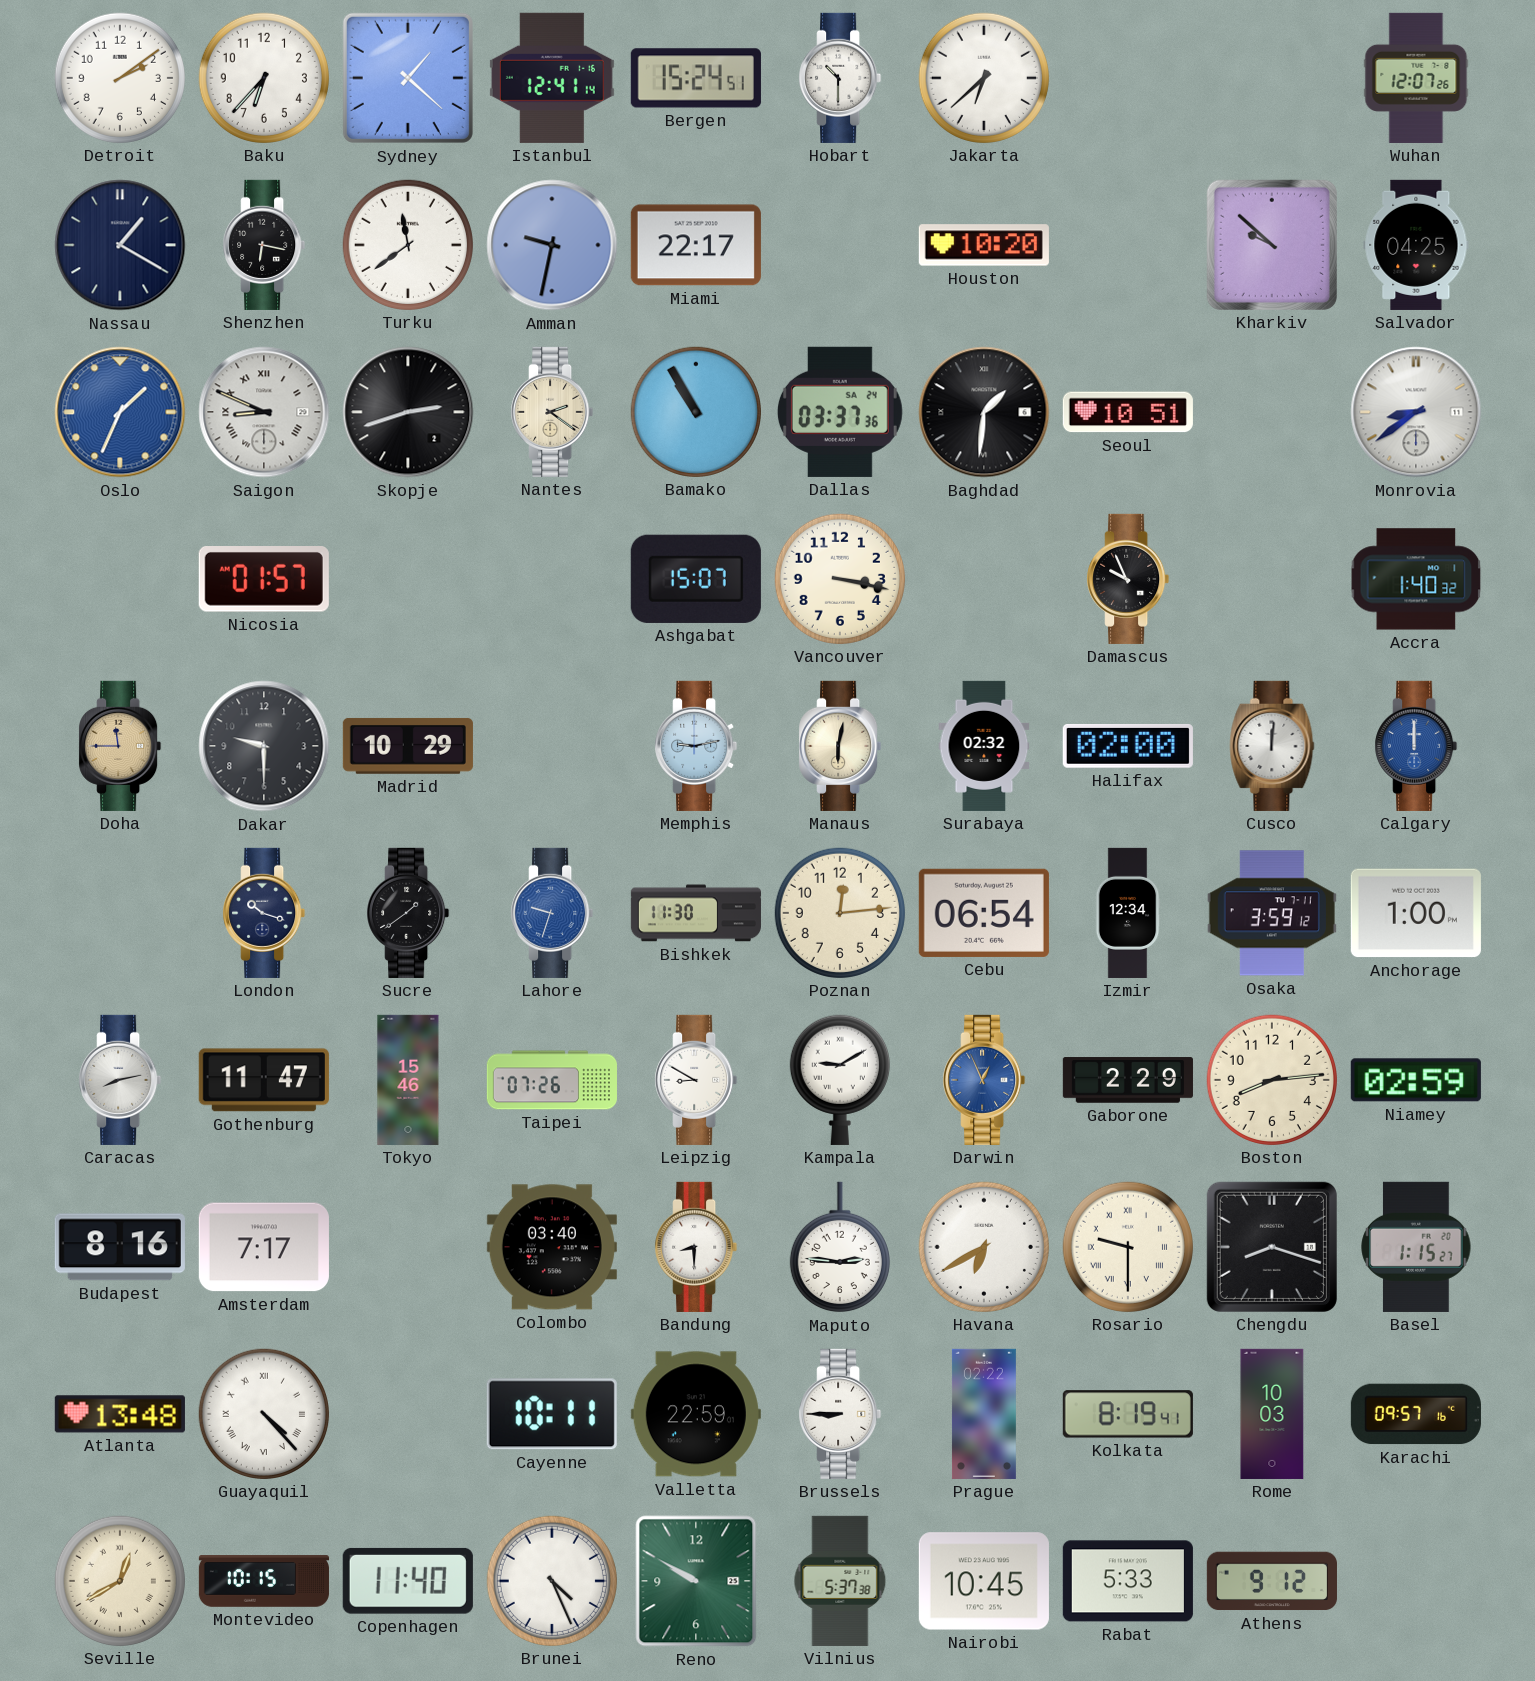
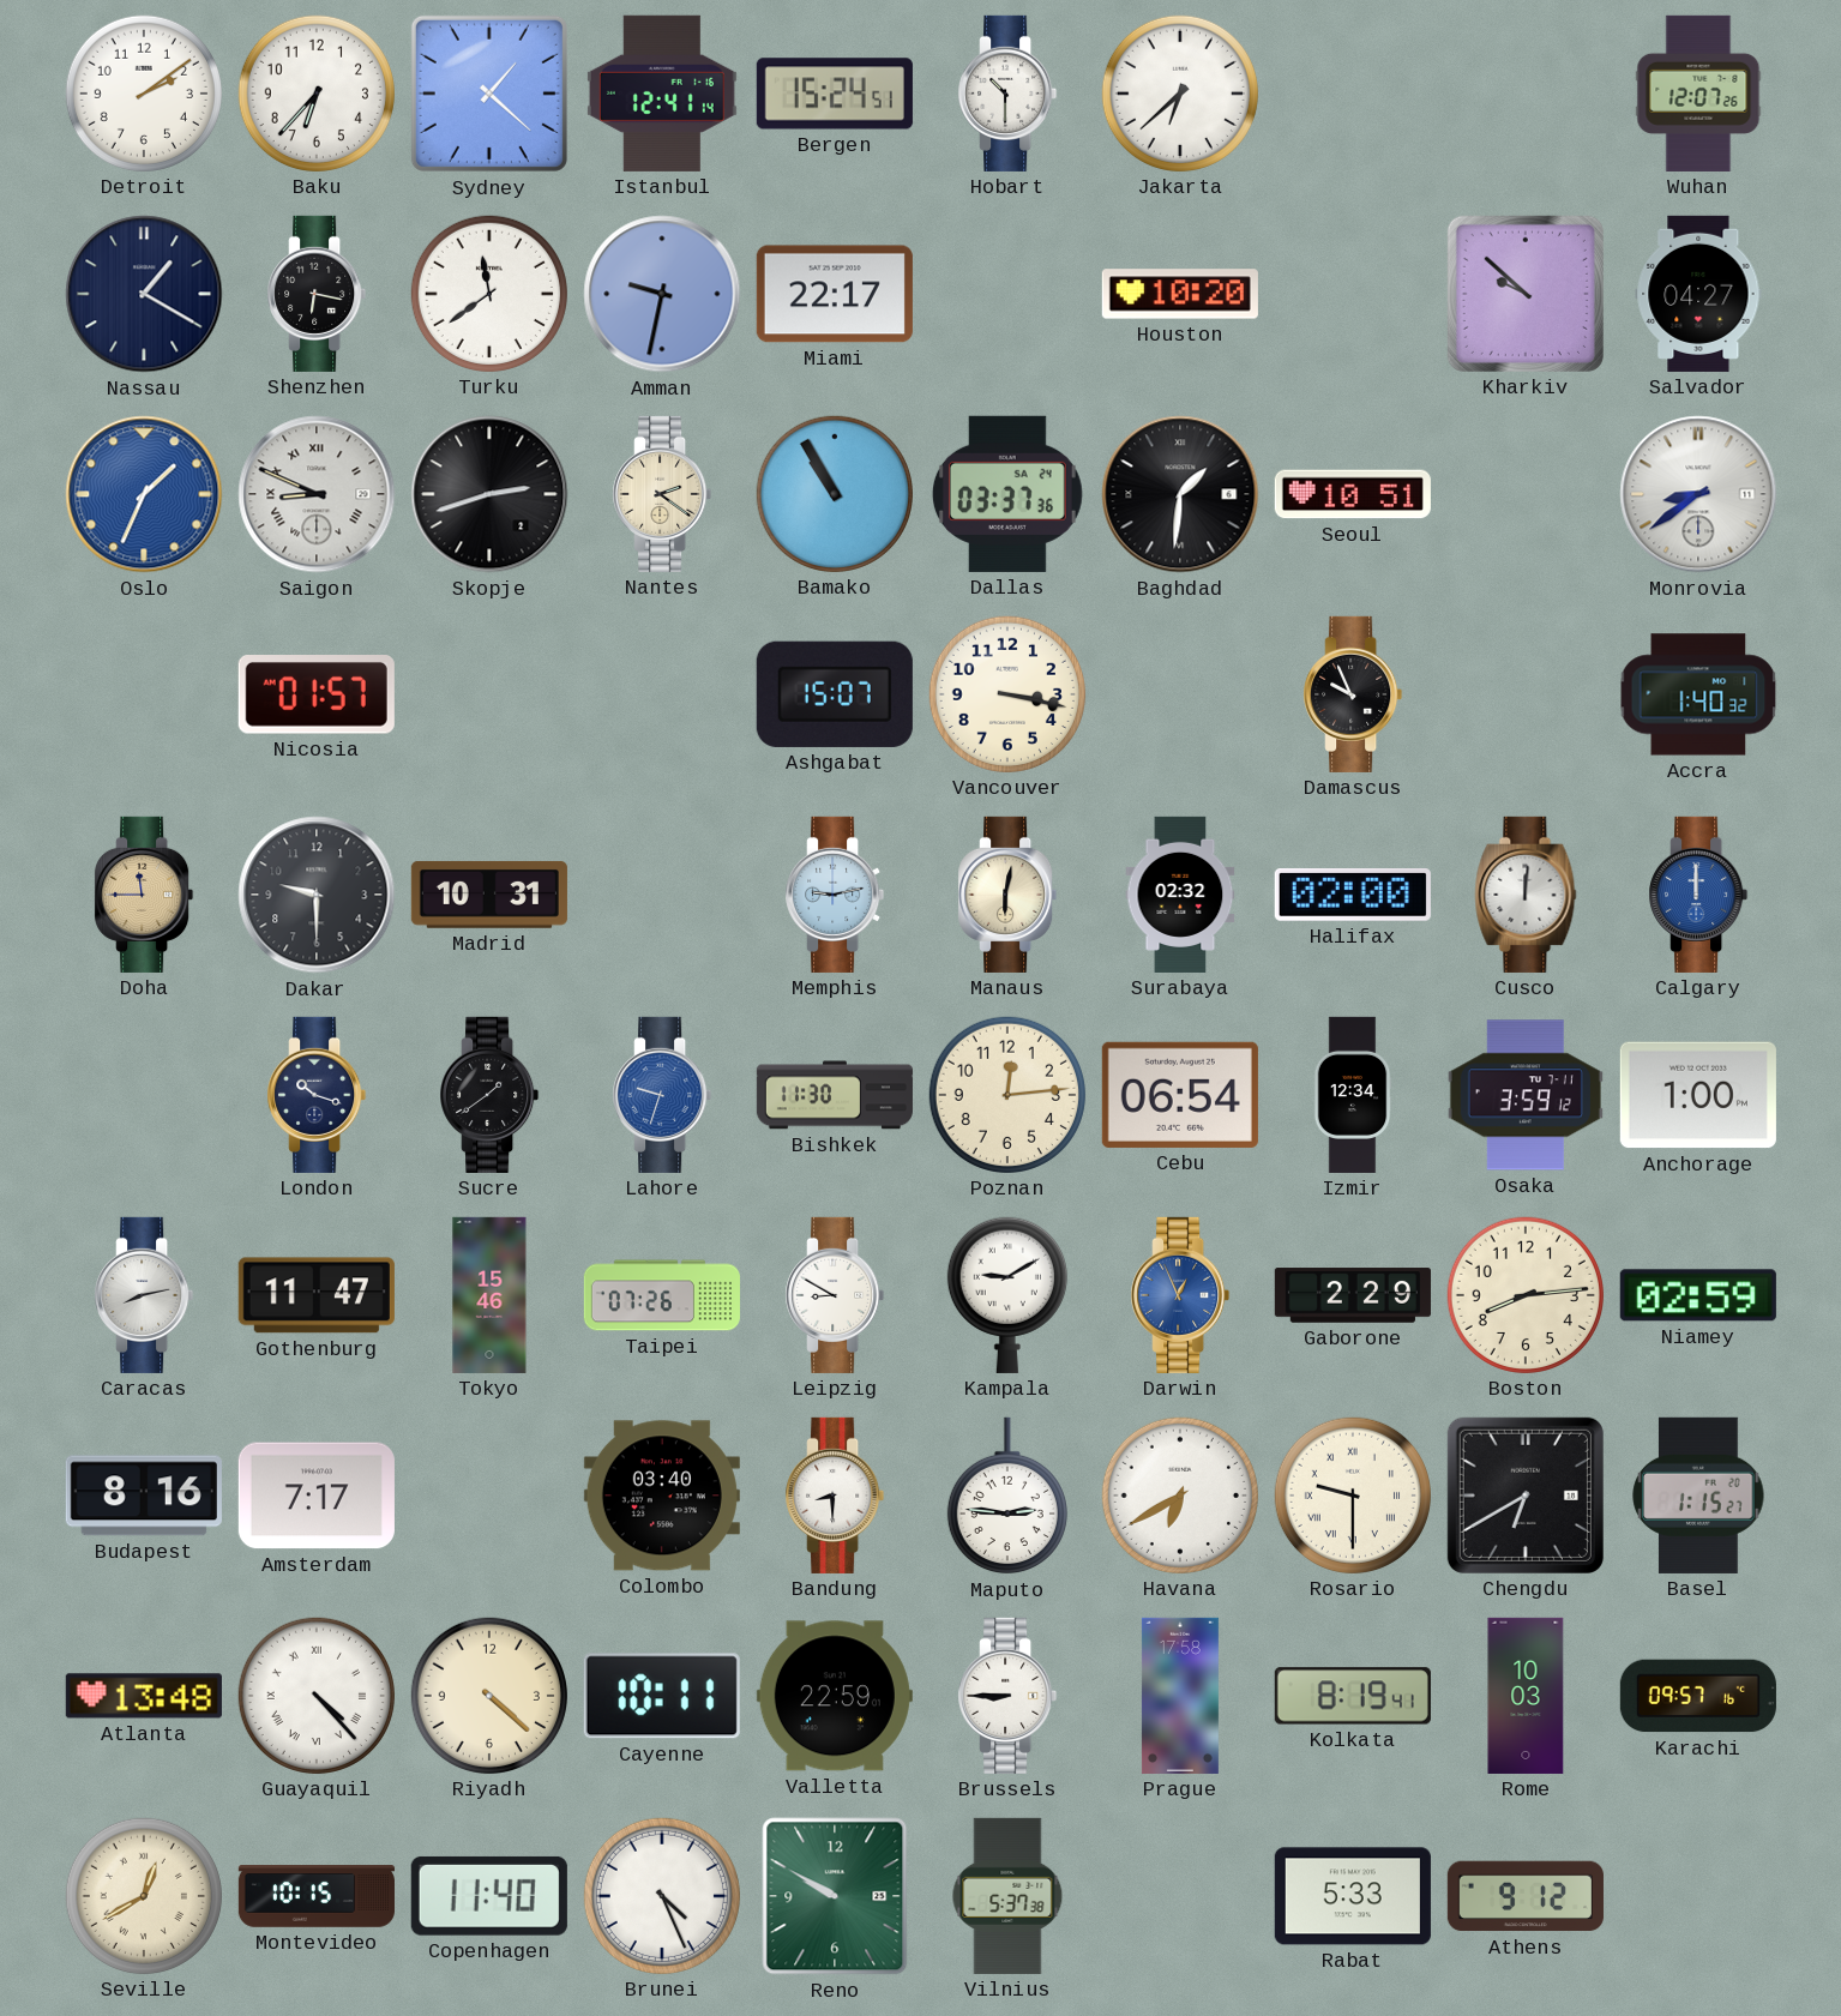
Salvador: 04:25 -> 04:27 (1698, 294)
Madrid: 10:29 -> 10:31 (489, 895)
Chengdu: 8:18 -> 6:40 (1526, 1496)
Riyadh: none -> 4:22 (489, 1696)
Prague: 02:22 -> 17:58 (1180, 1696)
Nairobi: 10:45 -> none (984, 1581)
